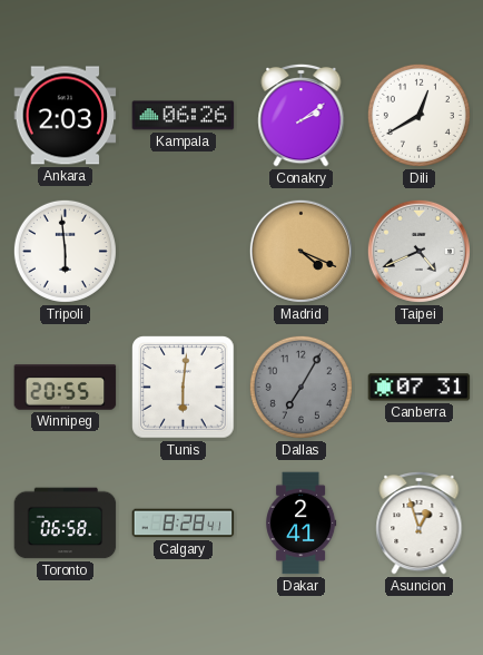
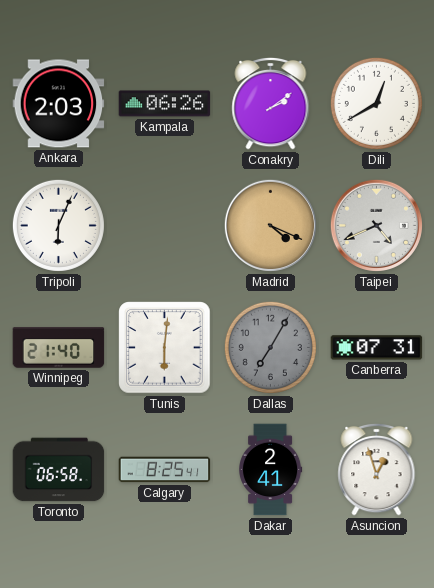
Tripoli: 5:59 -> 6:04 (58, 225)
Winnipeg: 20:55 -> 21:40 (59, 348)
Calgary: 8:28 -> 8:25 (165, 470)
